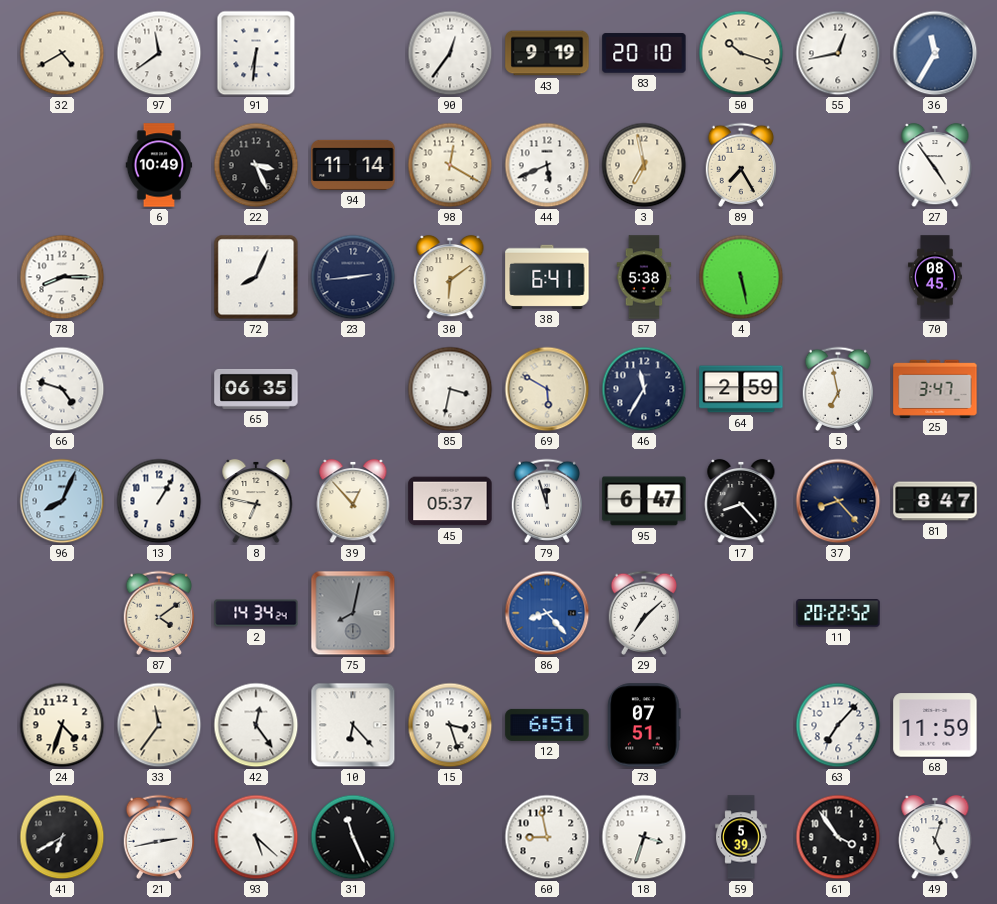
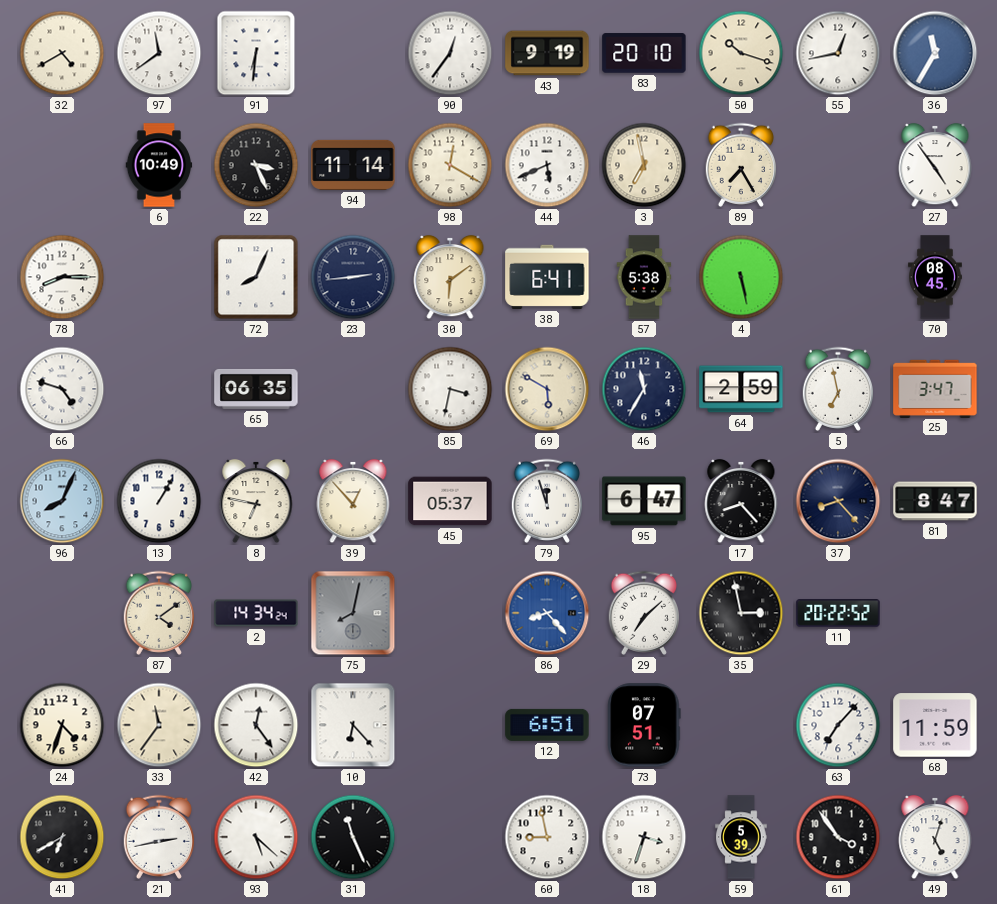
35: none -> 2:58 (741, 613)
15: 3:27 -> none (450, 725)
